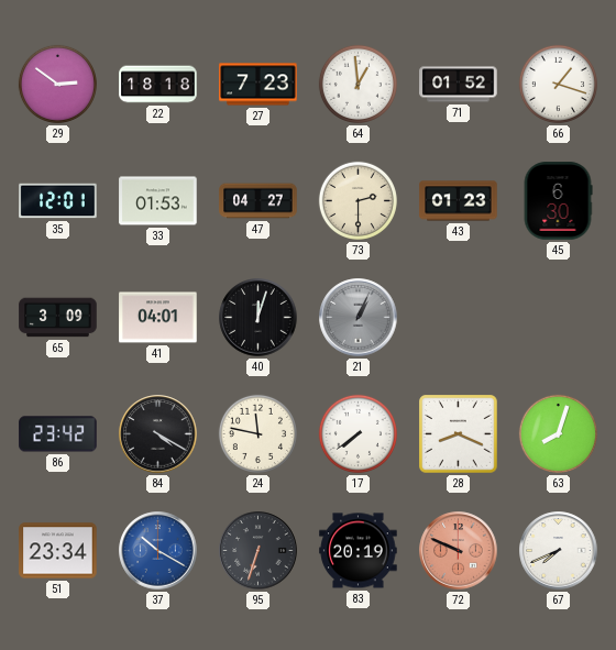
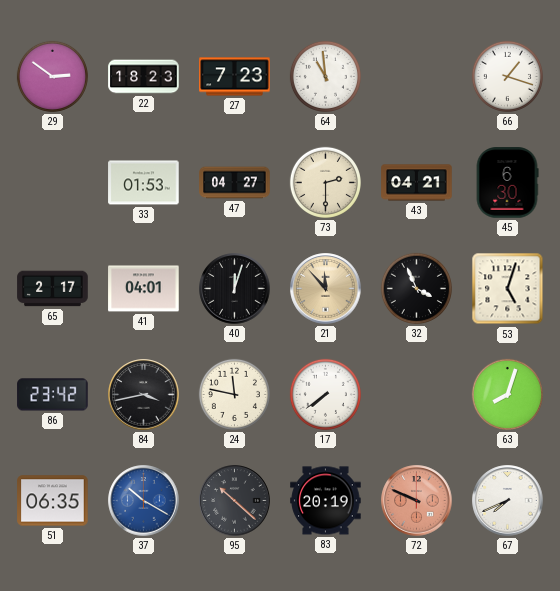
22: 18:18 -> 18:23 (144, 77)
64: 12:59 -> 10:59 (325, 76)
71: 01:52 -> none (459, 85)
35: 12:01 -> none (58, 201)
43: 01:23 -> 04:21 (417, 183)
65: 3:09 -> 2:17 (53, 289)
21: 1:04 -> 11:53 (326, 289)
21 dial: grey -> champagne (326, 289)
32: none -> 3:56 (416, 288)
53: none -> 5:03 (508, 289)
84: 4:20 -> 3:43 (144, 395)
28: 8:19 -> none (459, 434)
51: 23:34 -> 06:35 (53, 501)
95: 6:33 -> 10:22 (235, 501)
